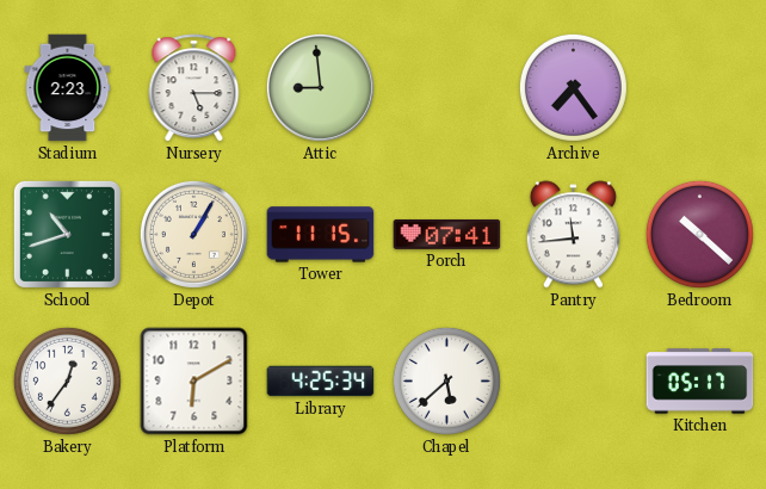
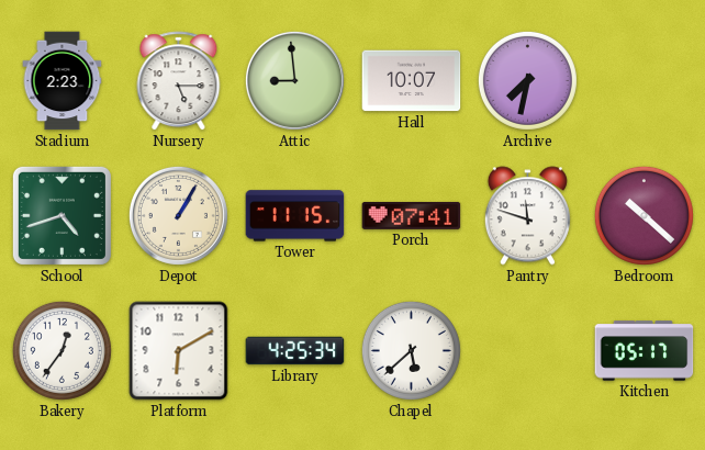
Hall: none -> 10:07 (412, 81)
Archive: 7:24 -> 7:32 (527, 80)
School: 10:42 -> 4:42 (61, 215)
Pantry: 11:44 -> 11:48 (527, 216)
